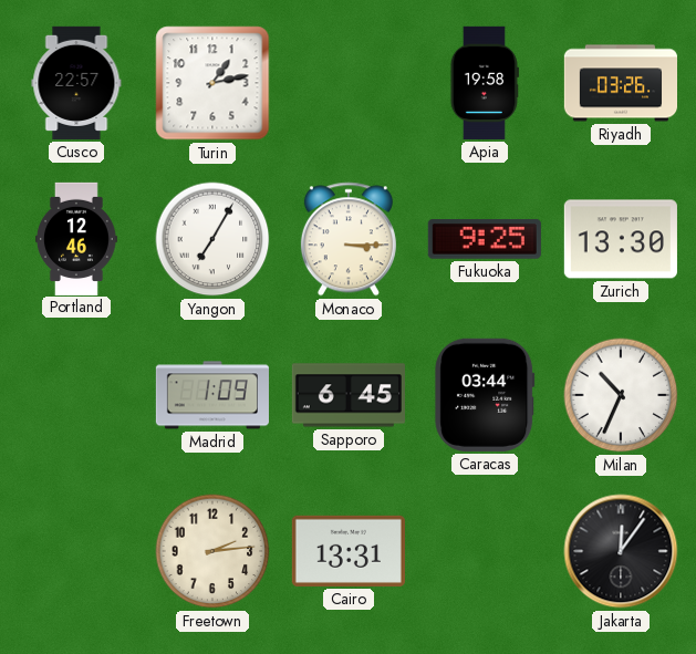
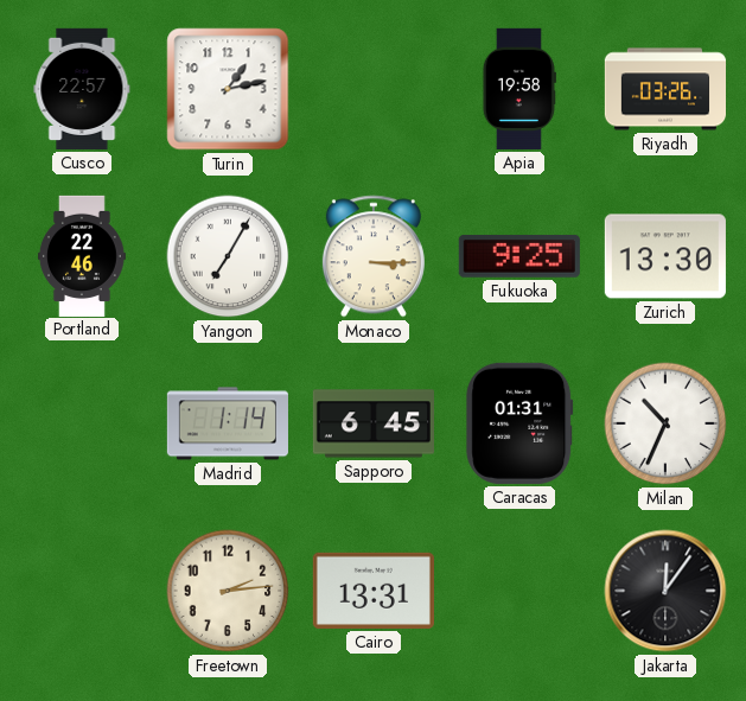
Portland: 12:46 -> 22:46 (82, 255)
Madrid: 1:09 -> 1:14 (228, 423)
Caracas: 03:44 -> 01:31 (519, 423)
